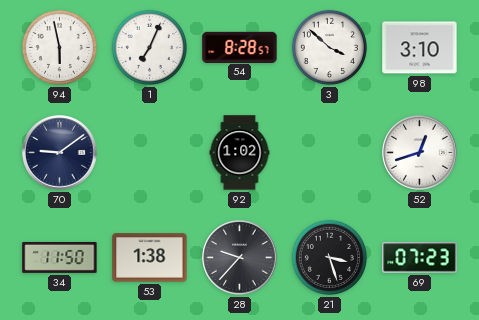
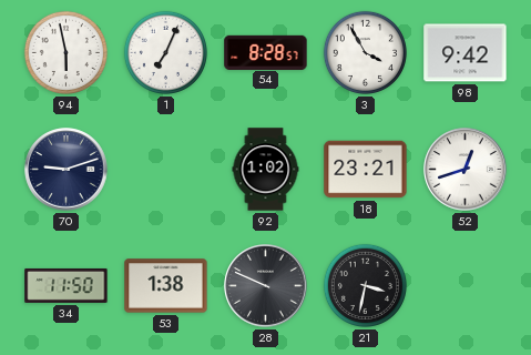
3: 3:52 -> 3:55 (365, 52)
98: 3:10 -> 9:42 (466, 53)
70: 9:09 -> 9:12 (67, 170)
18: none -> 23:21 (366, 170)
28: 9:37 -> 9:49 (266, 286)
21: 3:27 -> 3:32 (365, 285)
69: 07:23 -> none (420, 258)
